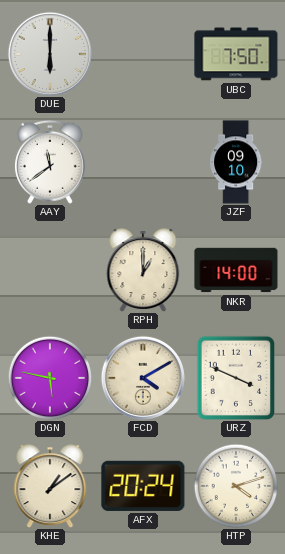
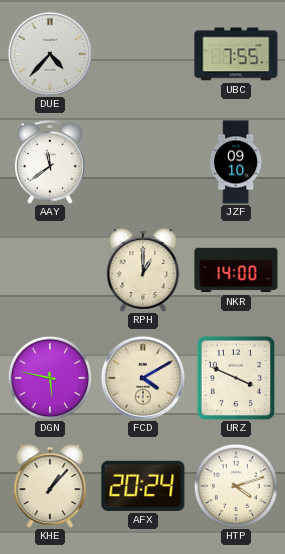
DUE: 6:00 -> 4:37 (50, 54)
UBC: 7:50 -> 7:55 (236, 54)
KHE: 1:09 -> 1:07 (50, 486)
